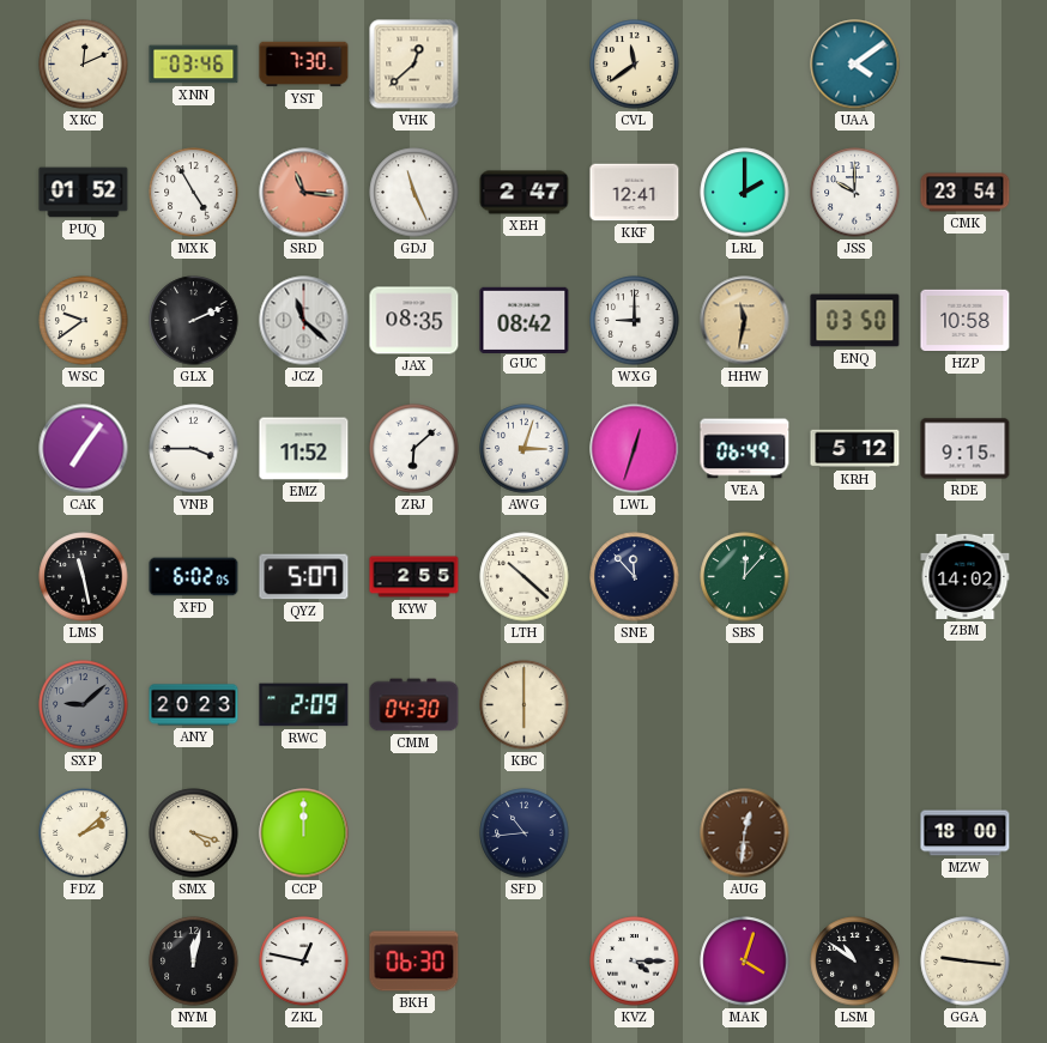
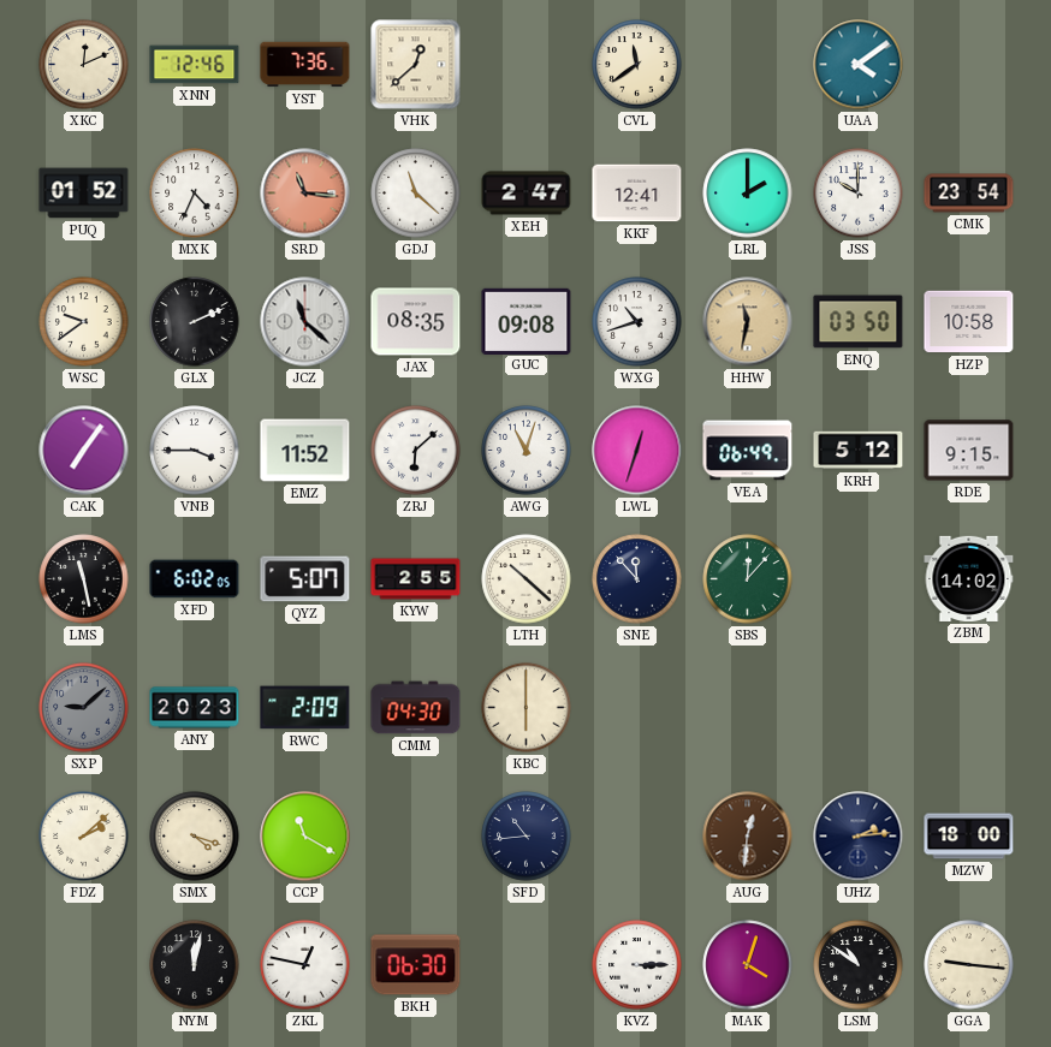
XNN: 03:46 -> 12:46 (195, 65)
YST: 7:30 -> 7:36 (305, 65)
MXK: 4:55 -> 4:34 (195, 194)
GDJ: 11:26 -> 11:22 (416, 194)
GUC: 08:42 -> 09:08 (527, 321)
WXG: 9:00 -> 10:42 (637, 322)
AWG: 3:03 -> 11:03 (527, 451)
CCP: 12:00 -> 11:20 (305, 837)
UHZ: none -> 2:14 (859, 837)
KVZ: 4:15 -> 3:15 (637, 965)
